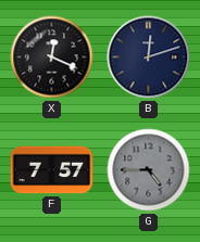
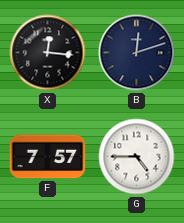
X: 12:19 -> 12:16 (48, 53)
G dial: grey -> white (137, 157)
